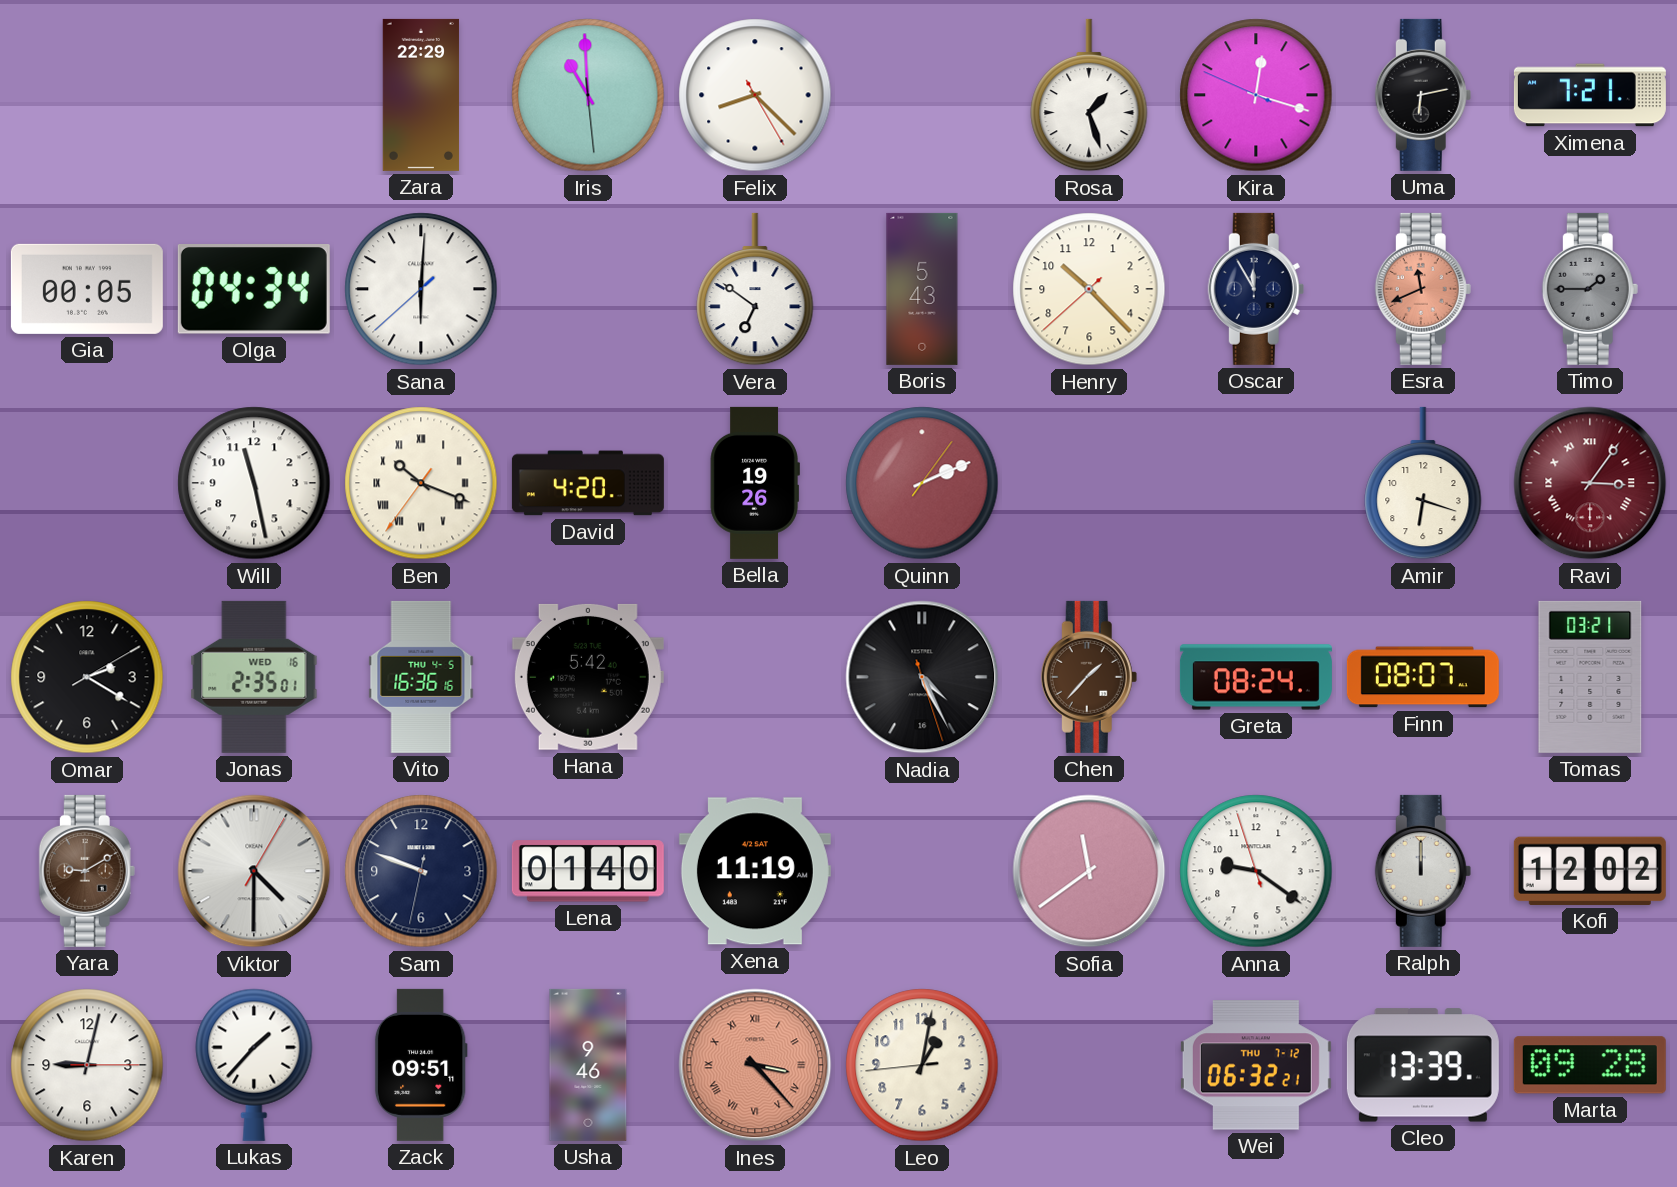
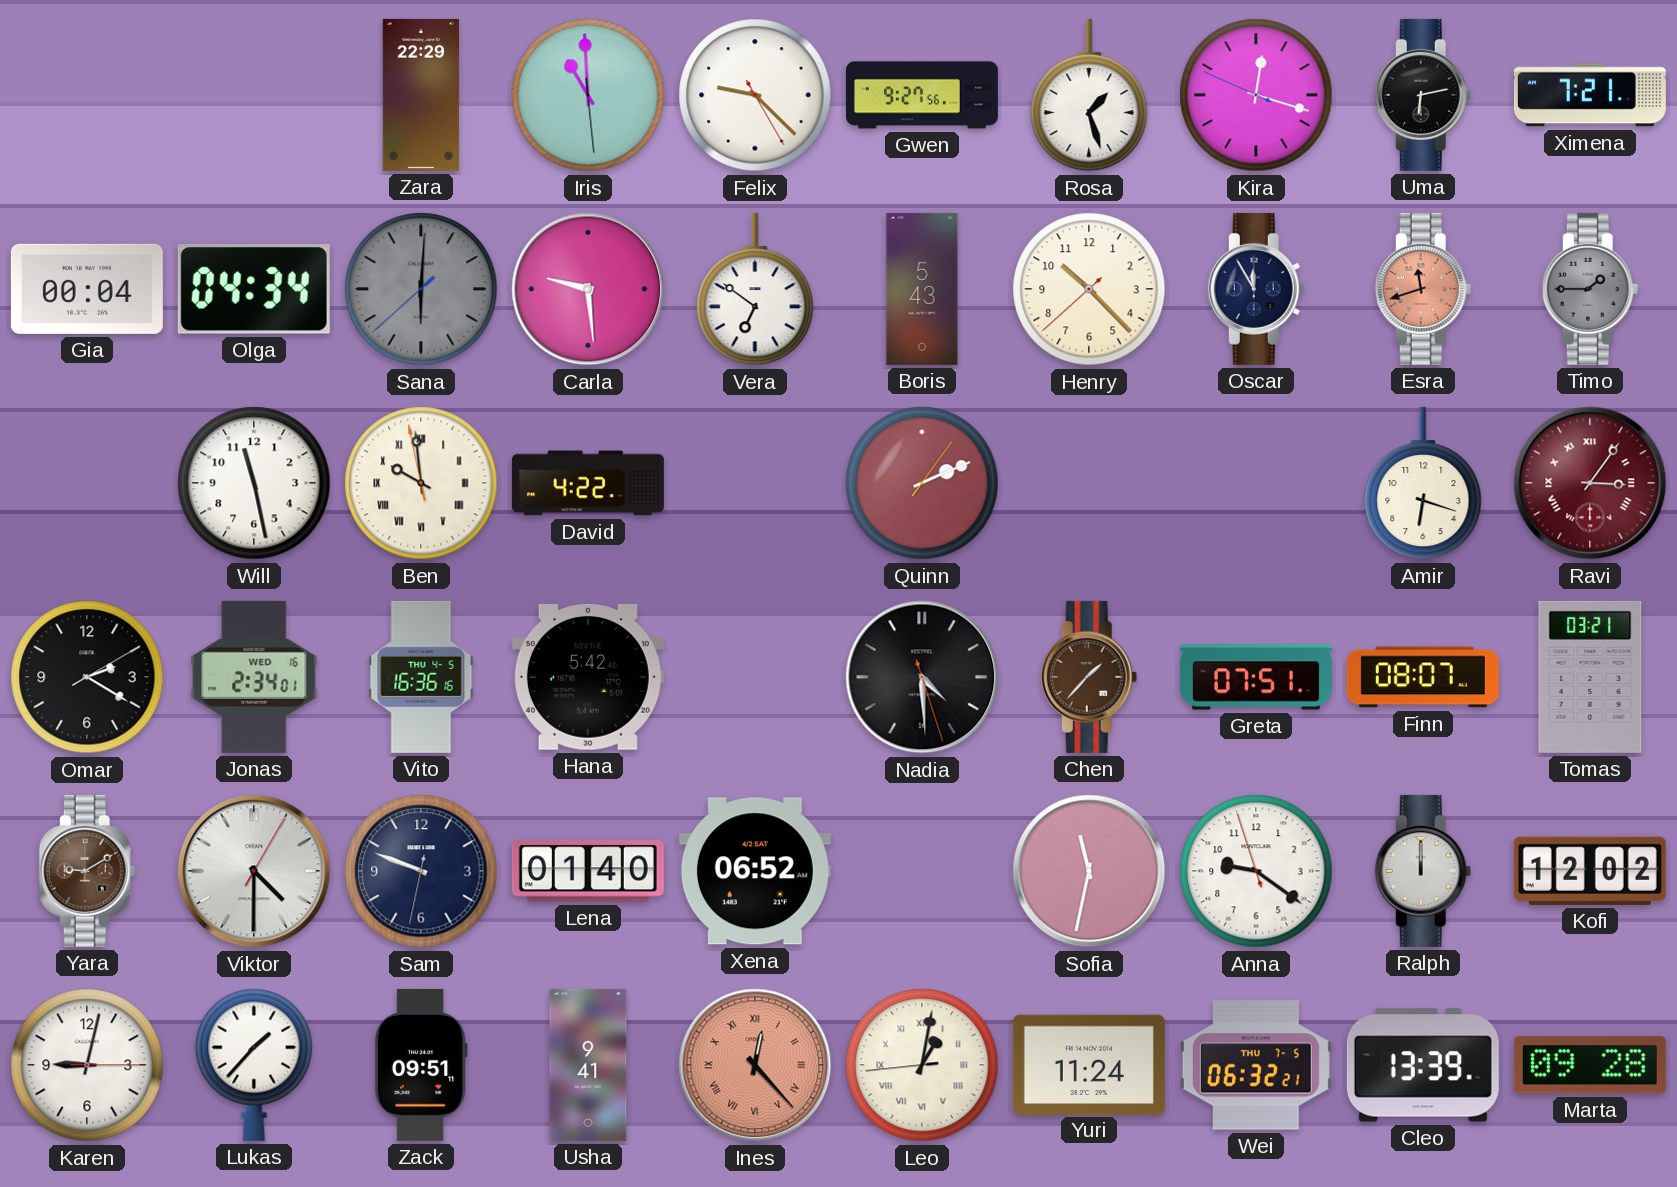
Felix: 8:22 -> 9:22 (755, 95)
Gwen: none -> 9:27 (922, 95)
Gia: 00:05 -> 00:04 (87, 289)
Sana dial: white -> grey (421, 289)
Carla: none -> 9:29 (588, 289)
Esra: 11:41 -> 11:42 (1423, 289)
Ben: 10:18 -> 9:58 (421, 483)
David: 4:20 -> 4:22 (588, 483)
Bella: 19:26 -> none (755, 483)
Jonas: 2:35 -> 2:34 (254, 677)
Nadia: 4:25 -> 4:29 (922, 677)
Greta: 08:24 -> 07:51 (1256, 677)
Xena: 11:19 -> 06:52 (755, 871)
Sofia: 11:39 -> 11:32 (1089, 871)
Usha: 9:46 -> 9:41 (588, 1065)
Ines: 3:23 -> 12:23 (755, 1065)
Leo numerals: Arabic -> Roman (922, 1065)
Yuri: none -> 11:24 (1089, 1064)
Wei date: THU 7-12 -> THU 7-5 (1256, 1065)
